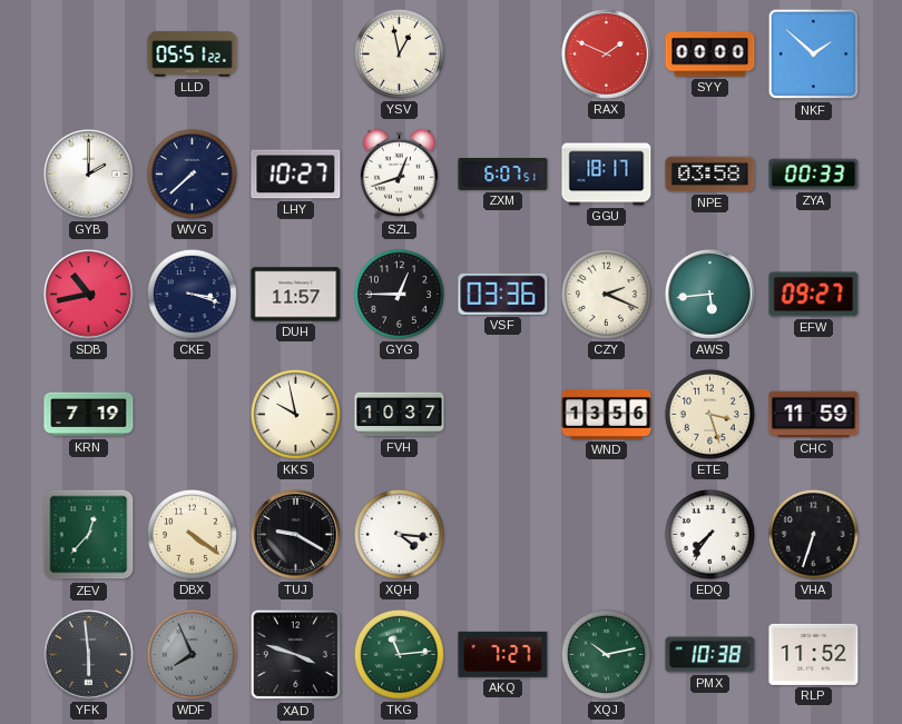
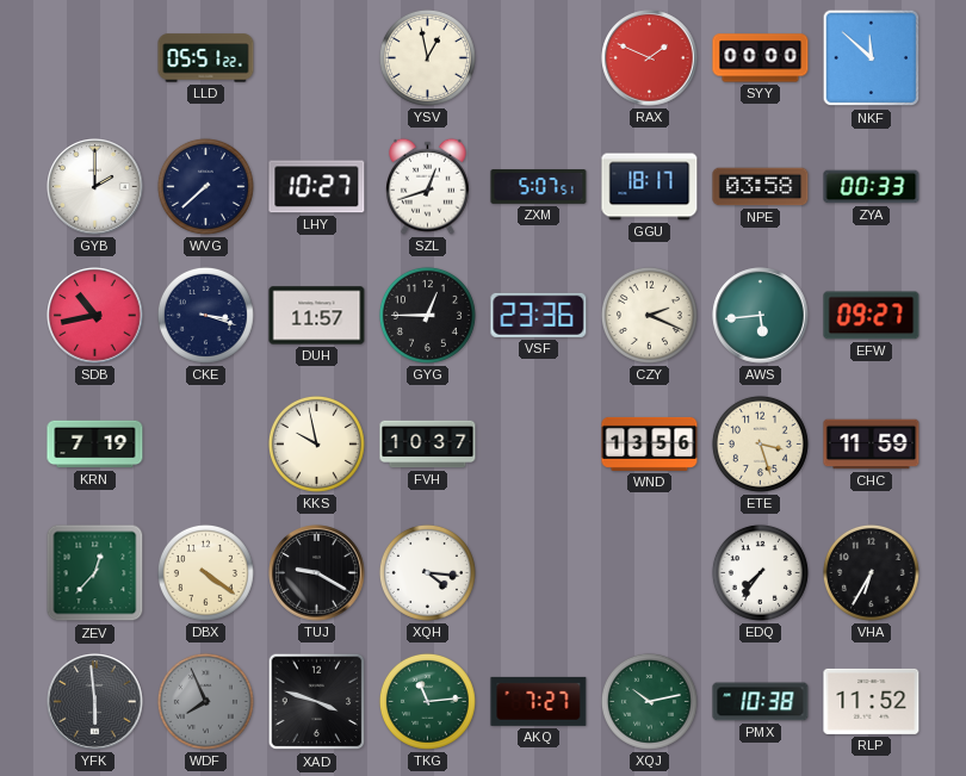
NKF: 1:52 -> 11:52 (872, 58)
ZXM: 6:07 -> 5:07 (539, 187)
VSF: 03:36 -> 23:36 (539, 315)
VHA: 6:33 -> 6:35 (871, 572)
